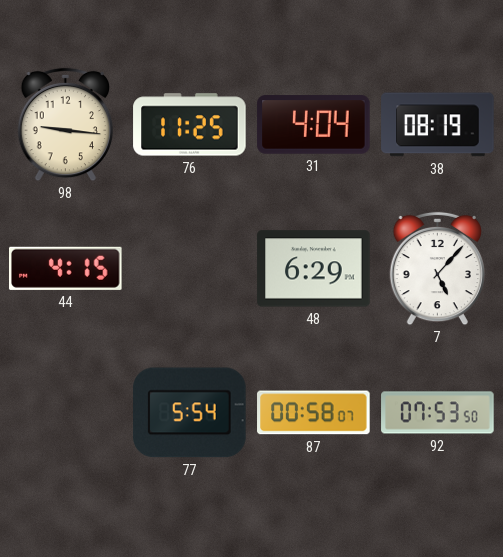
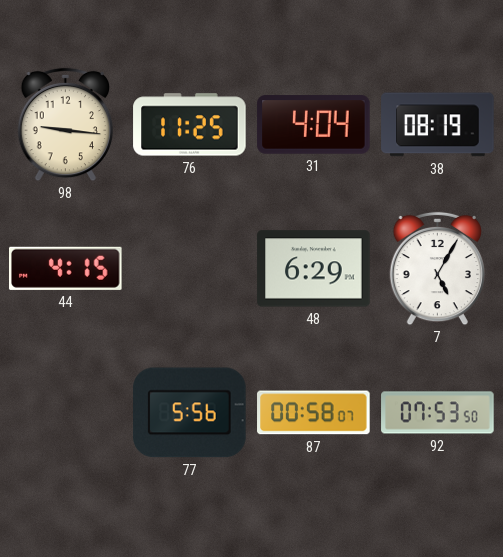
7: 5:07 -> 5:05 (437, 269)
77: 5:54 -> 5:56 (190, 413)
